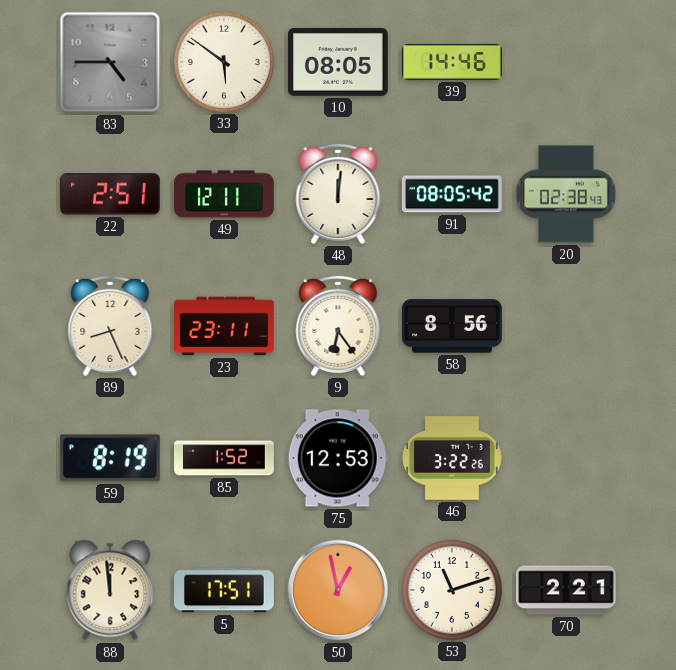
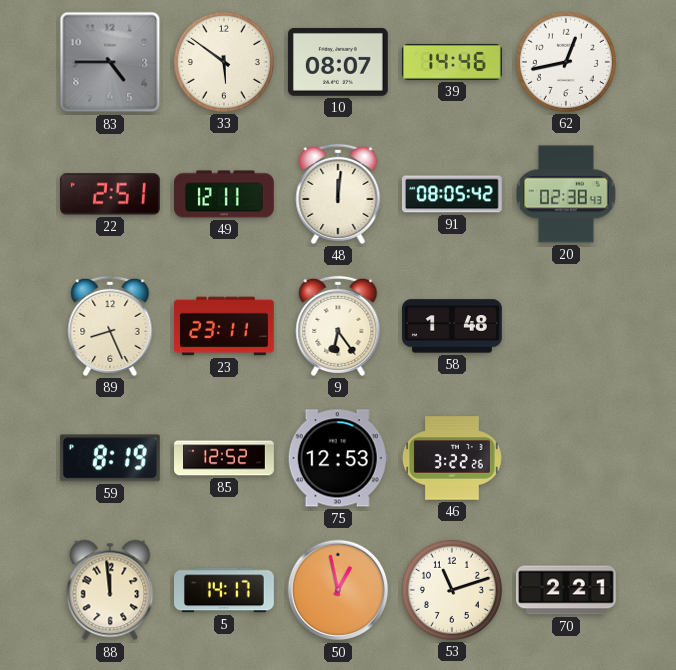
10: 08:05 -> 08:07 (338, 62)
62: none -> 12:43 (566, 62)
58: 8:56 -> 1:48 (453, 326)
85: 1:52 -> 12:52 (225, 458)
5: 17:51 -> 14:17 (225, 590)
